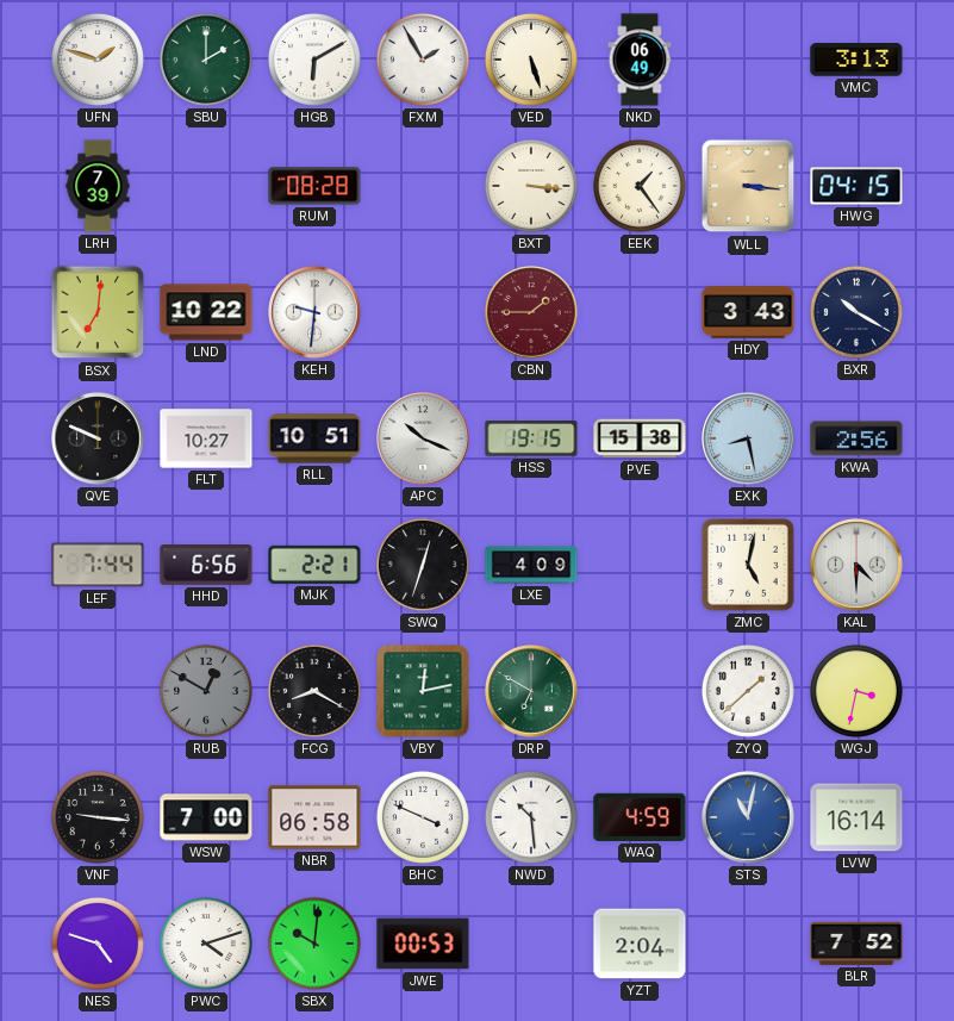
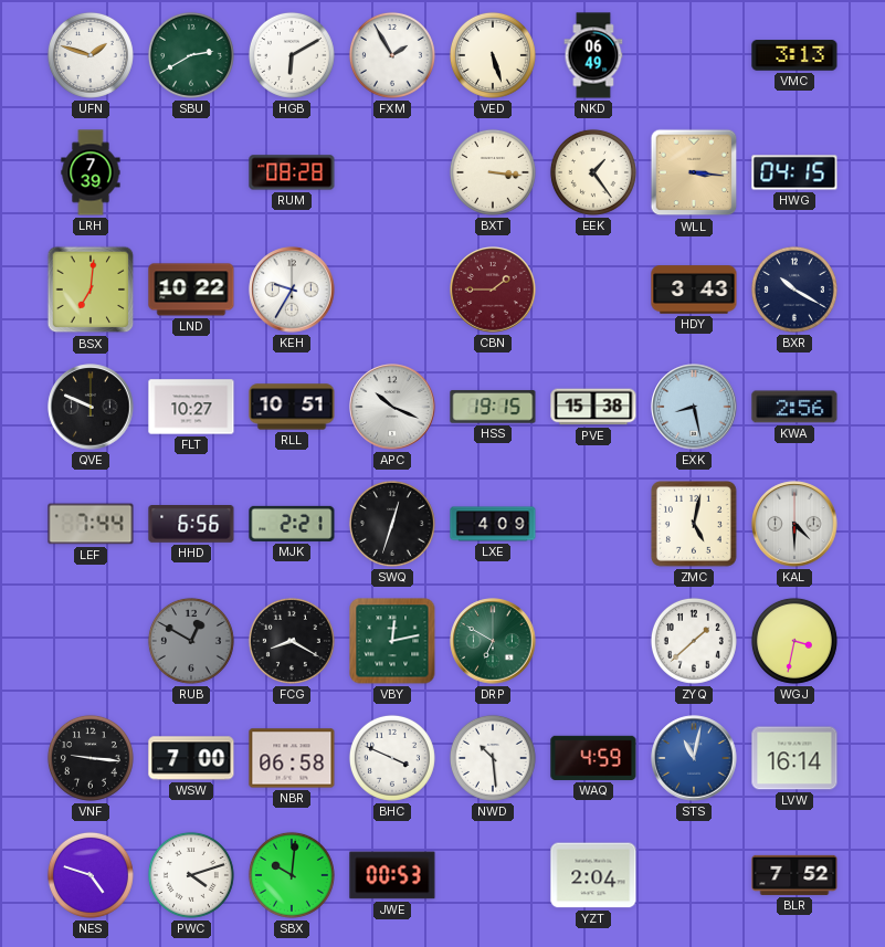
SBU: 2:00 -> 2:40 (191, 55)
KEH: 9:31 -> 9:35 (292, 290)
